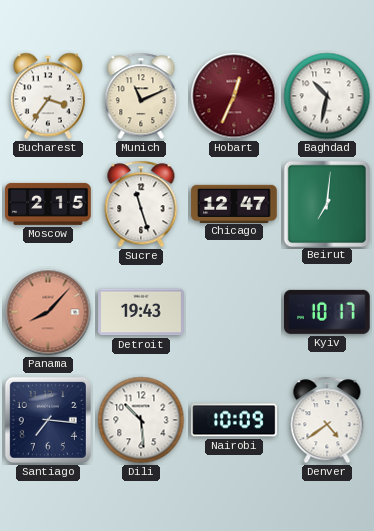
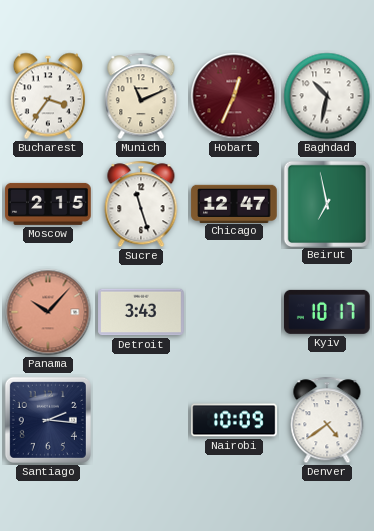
Beirut: 7:01 -> 6:58 (326, 203)
Panama: 8:07 -> 10:07 (48, 312)
Detroit: 19:43 -> 3:43 (141, 312)
Santiago: 7:16 -> 2:16 (48, 420)
Dili: 10:29 -> none (141, 420)
